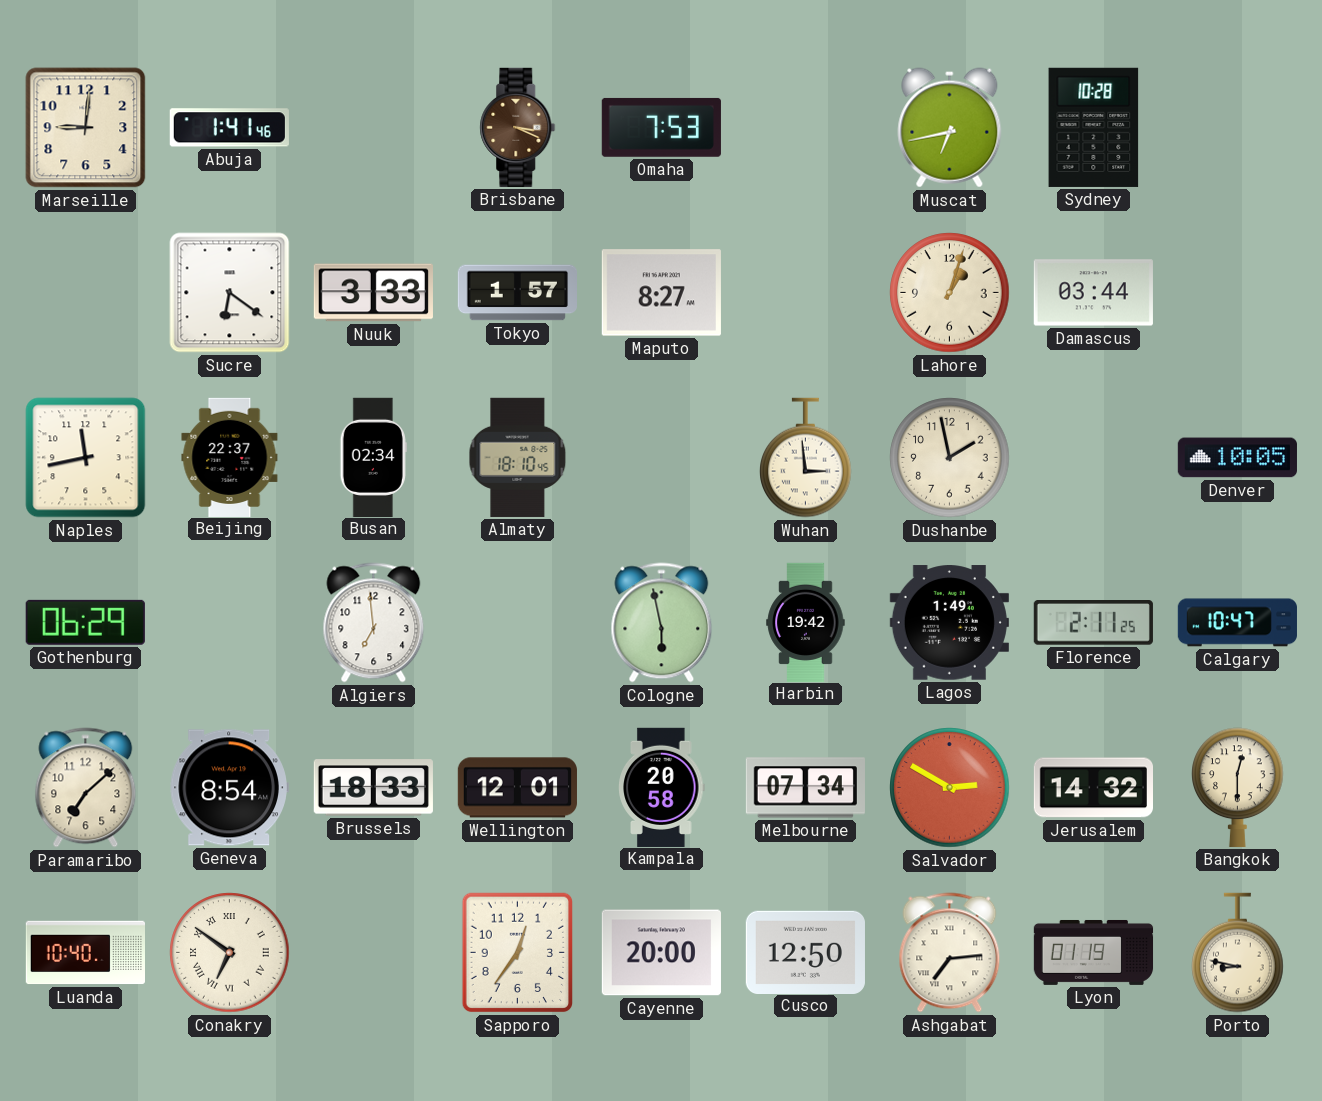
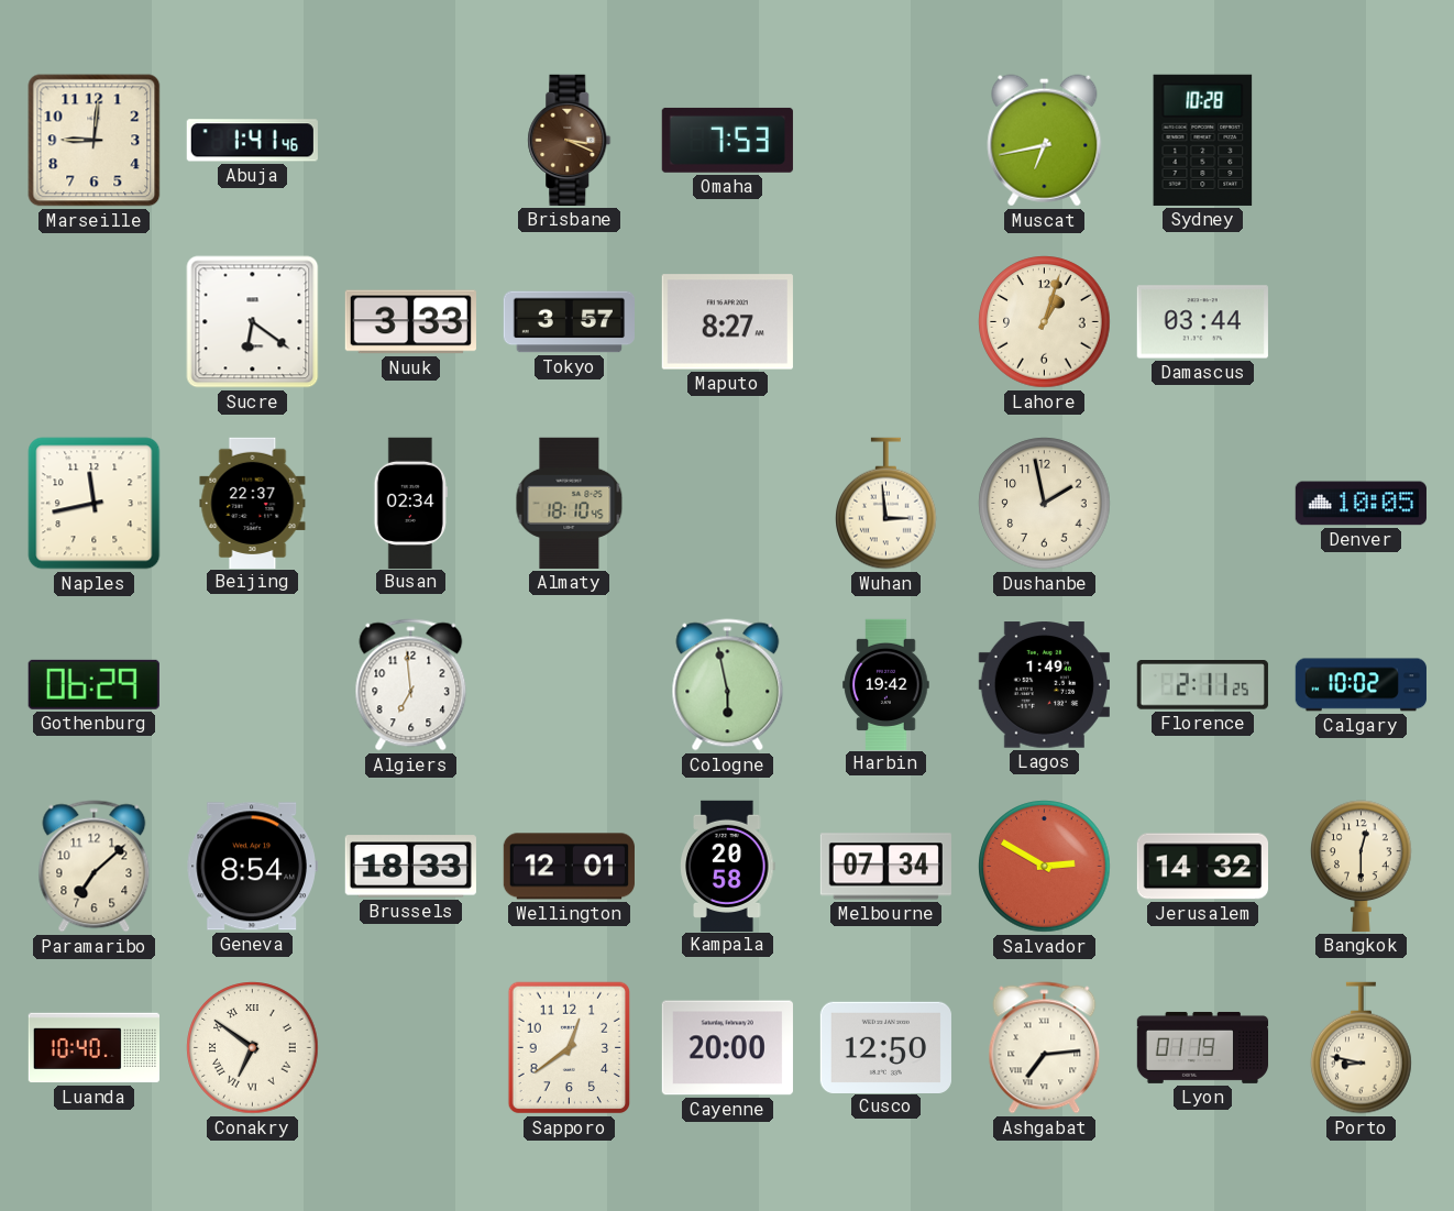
Tokyo: 1:57 -> 3:57 (569, 322)
Calgary: 10:47 -> 10:02 (1361, 685)
Sapporo: 12:36 -> 12:39 (569, 1048)
